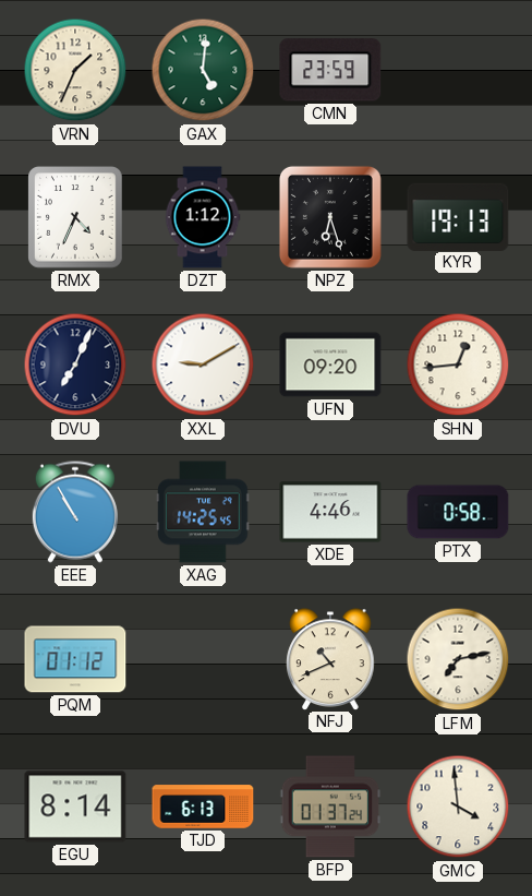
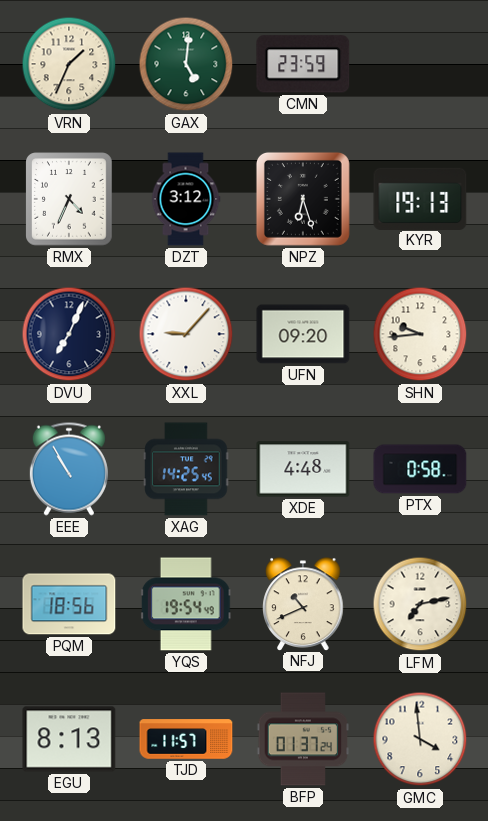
DZT: 1:12 -> 3:12 (186, 199)
XXL: 9:10 -> 9:07 (186, 334)
SHN: 12:44 -> 9:44 (420, 334)
XDE: 4:46 -> 4:48 (303, 469)
PQM: 01:12 -> 18:56 (69, 604)
YQS: none -> 19:54 (186, 604)
EGU: 8:14 -> 8:13 (69, 739)
TJD: 6:13 -> 11:57 (186, 739)
